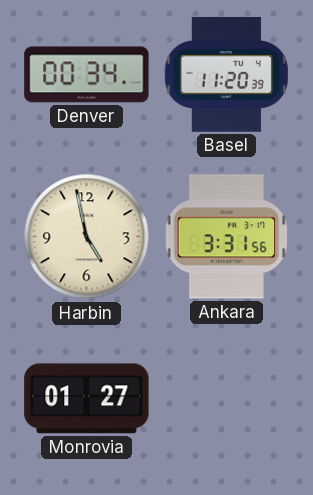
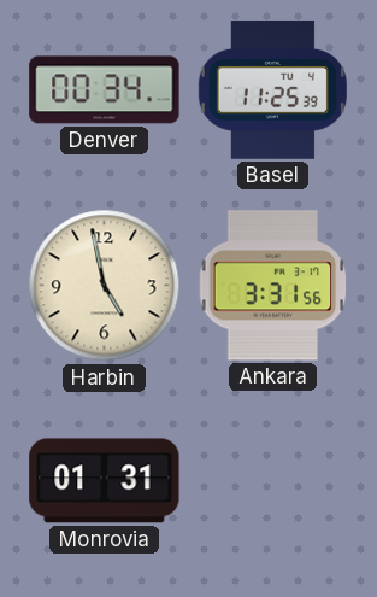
Basel: 11:20 -> 11:25 (272, 89)
Monrovia: 01:27 -> 01:31 (105, 481)
